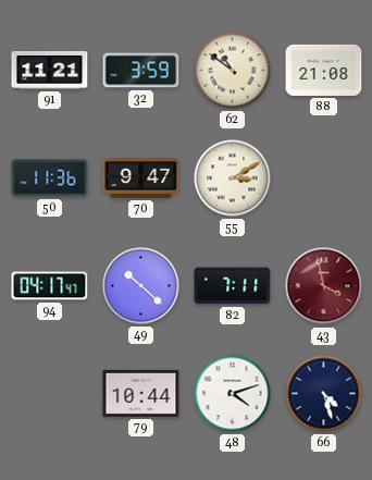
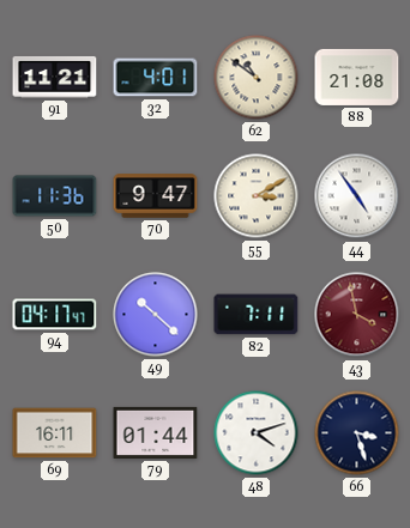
32: 3:59 -> 4:01 (156, 78)
44: none -> 4:54 (357, 196)
69: none -> 16:11 (55, 433)
79: 10:44 -> 01:44 (156, 432)
66: 4:27 -> 3:27 (357, 433)
